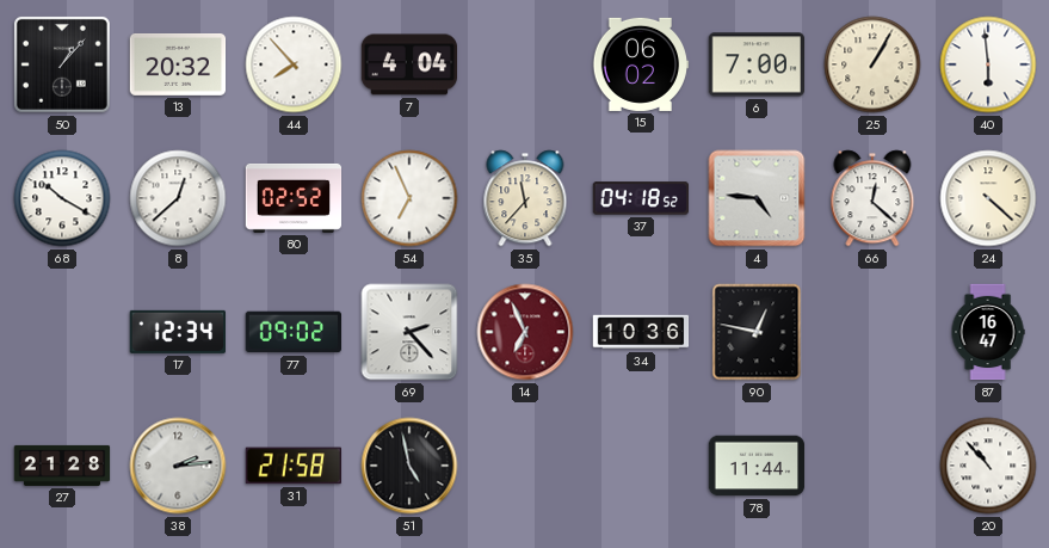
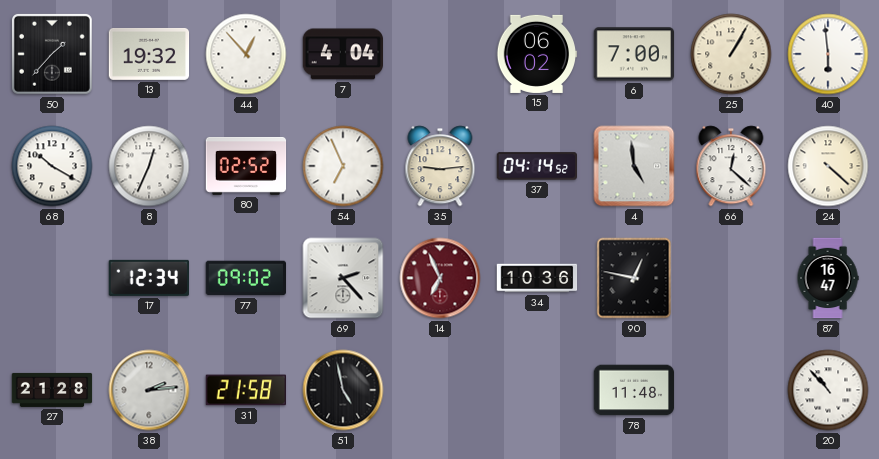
50: 1:07 -> 1:37 (52, 54)
13: 20:32 -> 19:32 (149, 54)
44: 7:53 -> 12:53 (246, 54)
8: 12:38 -> 12:34 (149, 166)
35: 11:37 -> 9:14 (440, 166)
37: 04:18 -> 04:14 (536, 166)
4: 4:46 -> 4:59 (634, 166)
78: 11:44 -> 11:48 (634, 390)
